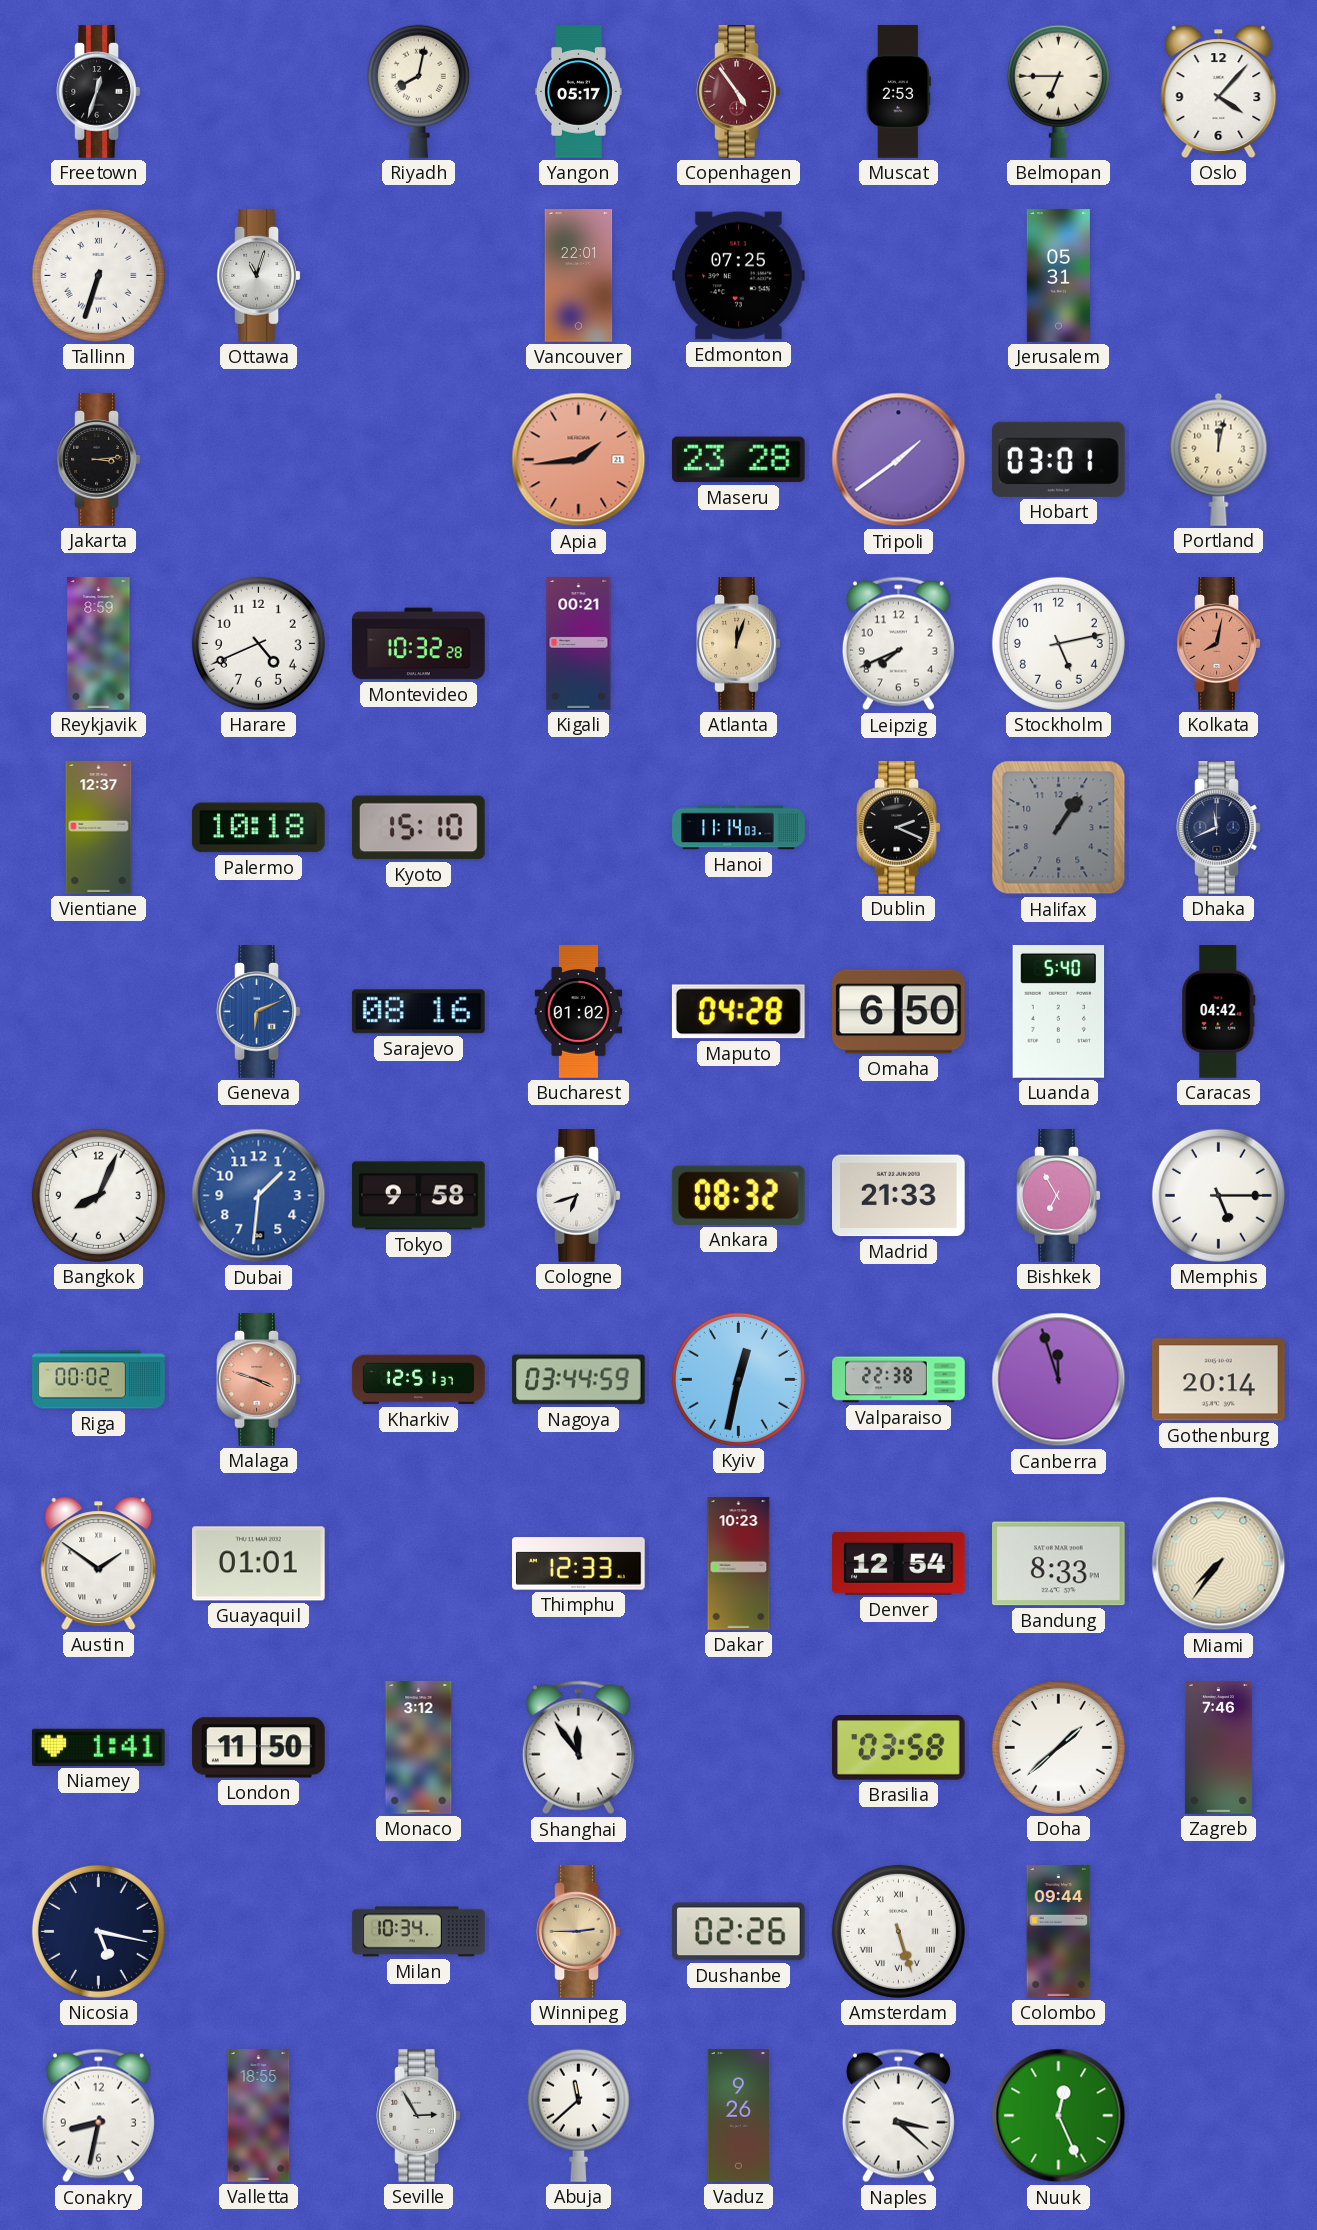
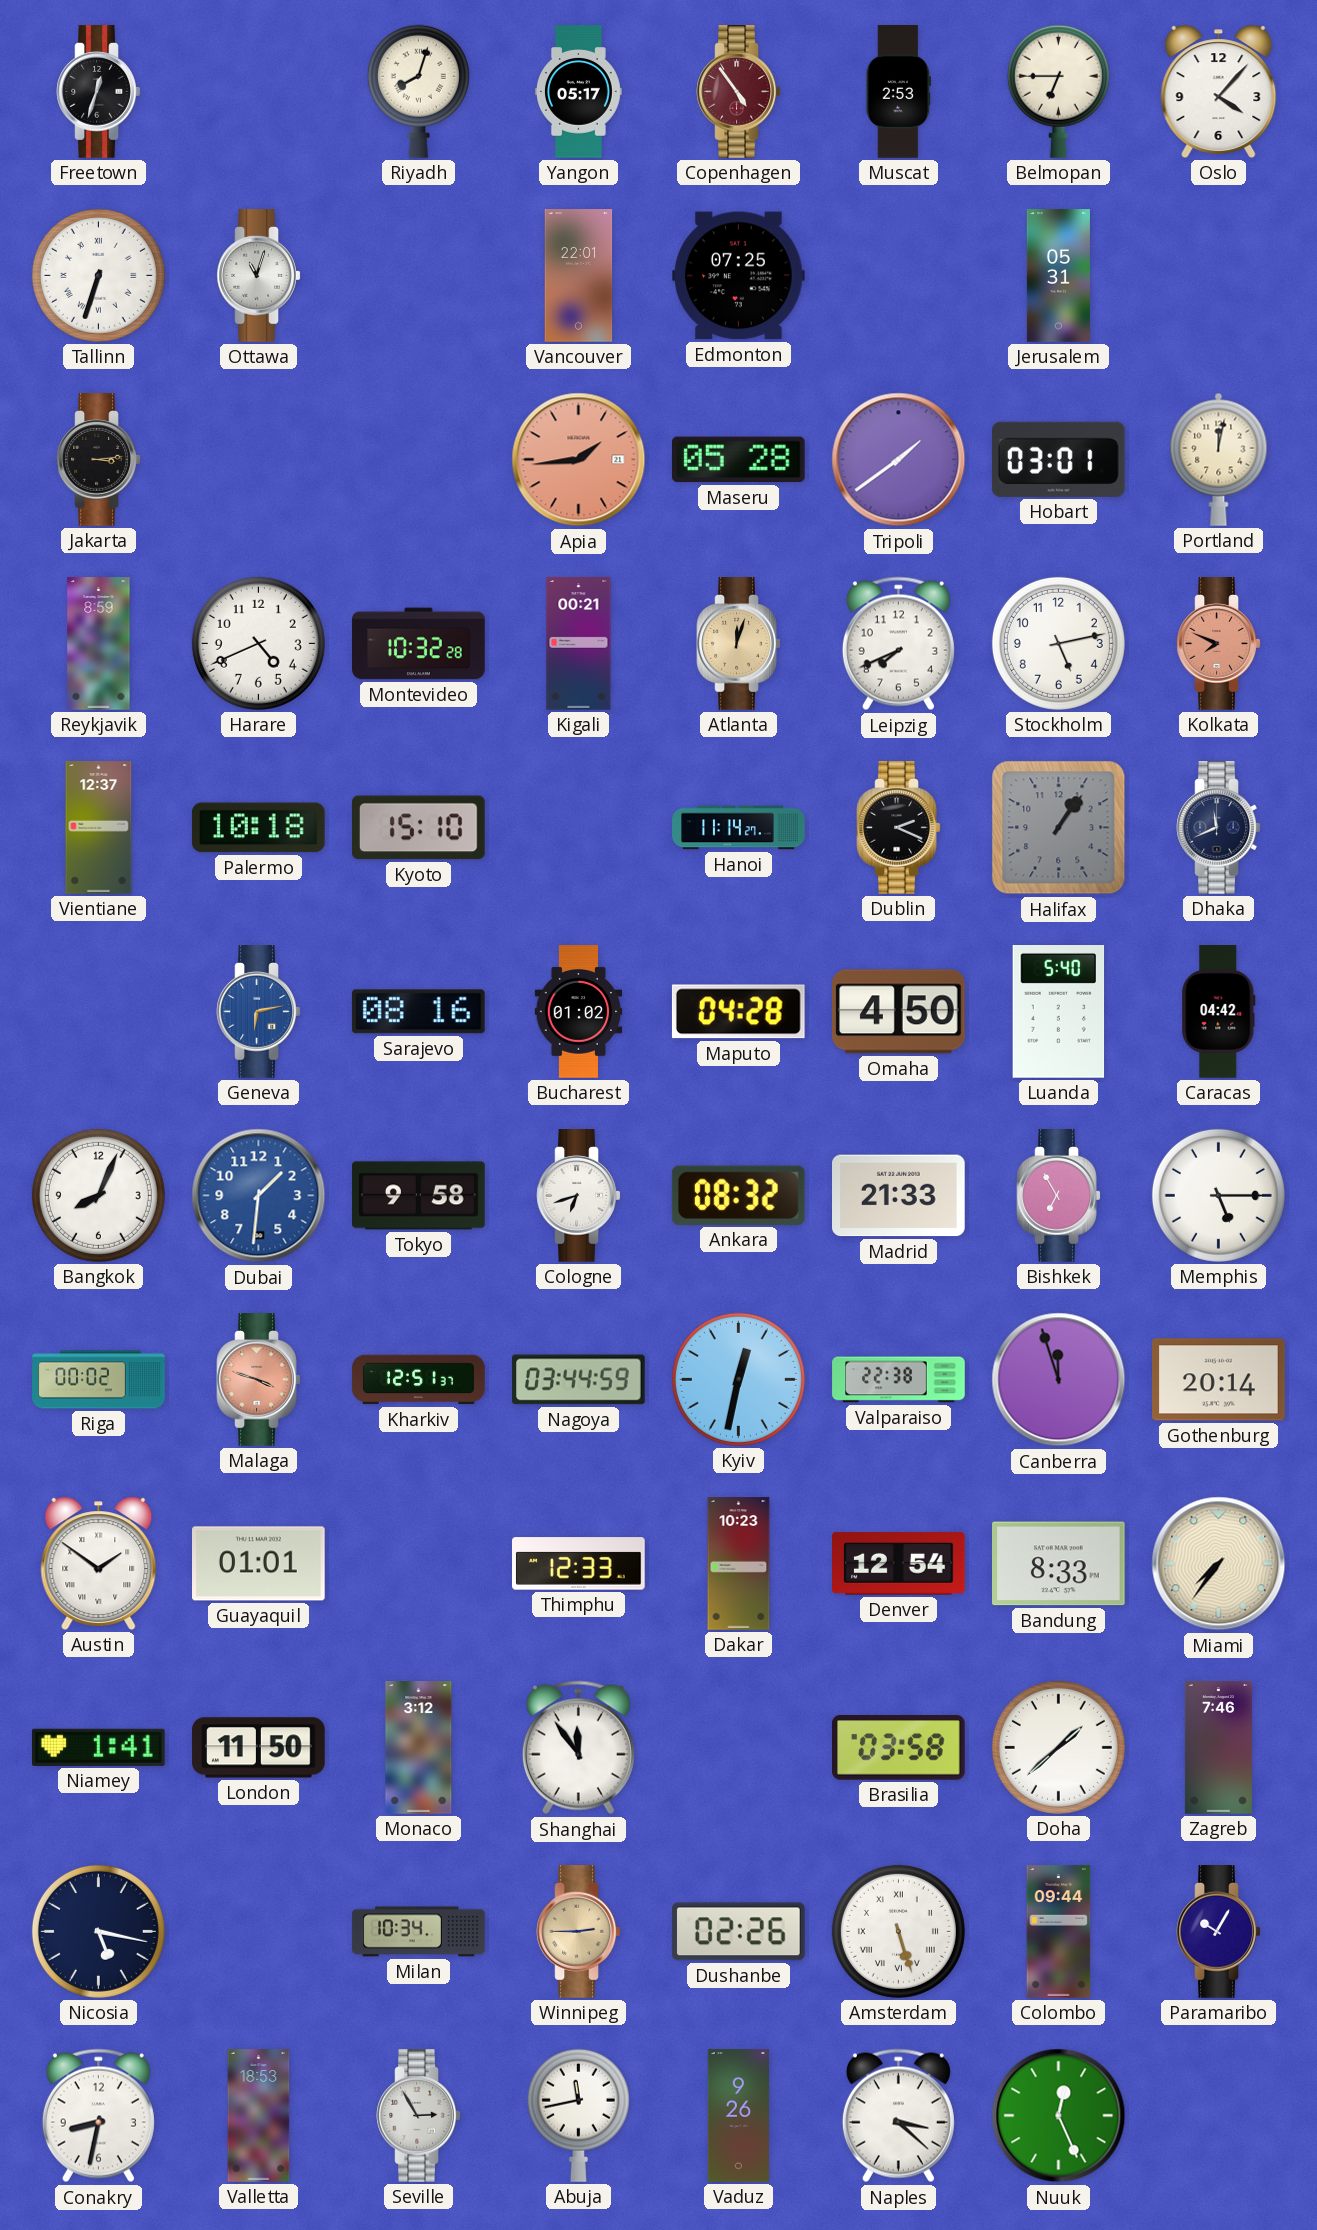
Riyadh: 8:02 -> 8:03 (418, 91)
Maseru: 23:28 -> 05:28 (738, 460)
Kolkata: 8:02 -> 7:49 (1219, 644)
Hanoi: 11:14:03 -> 11:14:27 (739, 828)
Geneva: 6:11 -> 6:13 (259, 1012)
Omaha: 6:50 -> 4:50 (899, 1012)
Paramaribo: none -> 10:05 (1219, 1932)
Valletta: 18:55 -> 18:53 (259, 2116)
Abuja: 11:38 -> 11:43 (578, 2115)
